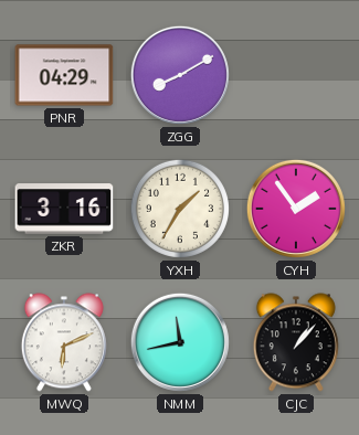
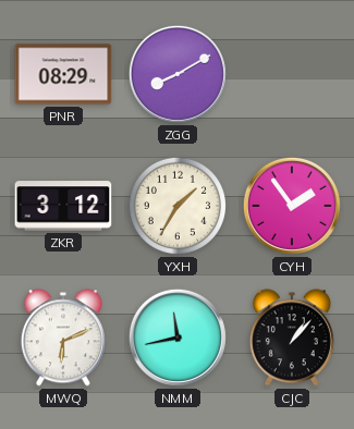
PNR: 04:29 -> 08:29 (63, 74)
ZKR: 3:16 -> 3:12 (63, 206)
